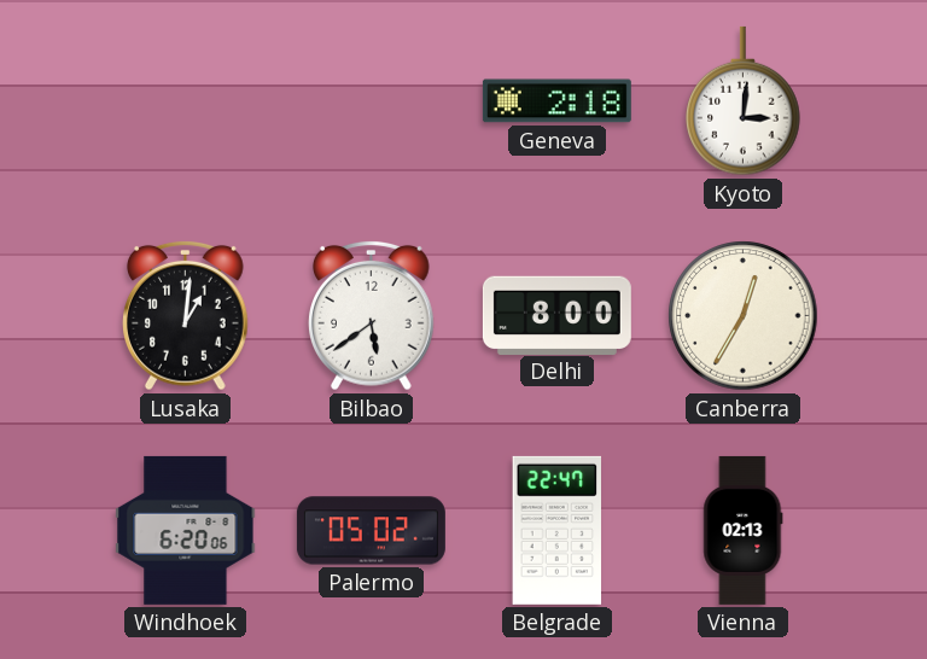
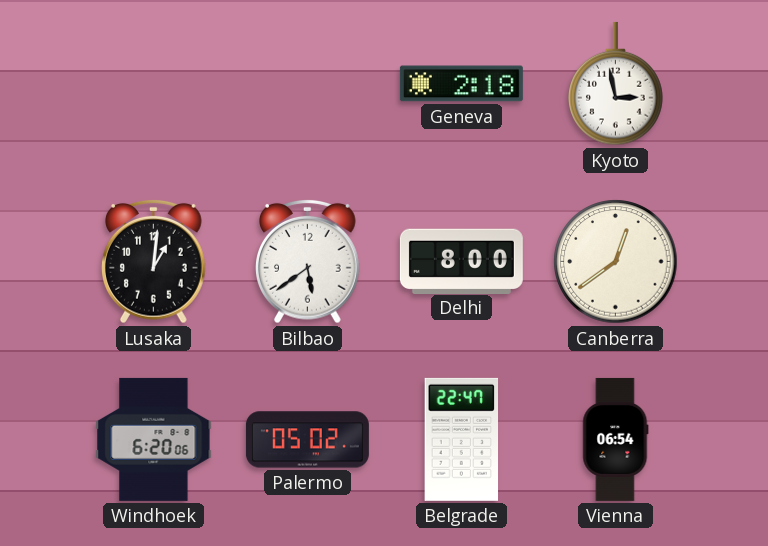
Kyoto: 3:01 -> 2:58 (616, 84)
Canberra: 12:35 -> 12:39 (616, 262)
Vienna: 02:13 -> 06:54 (616, 439)
